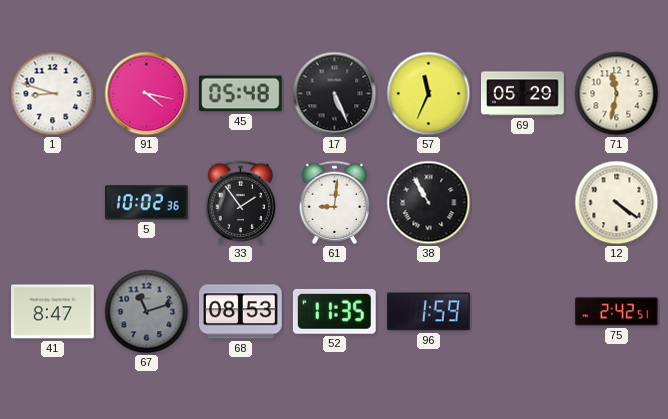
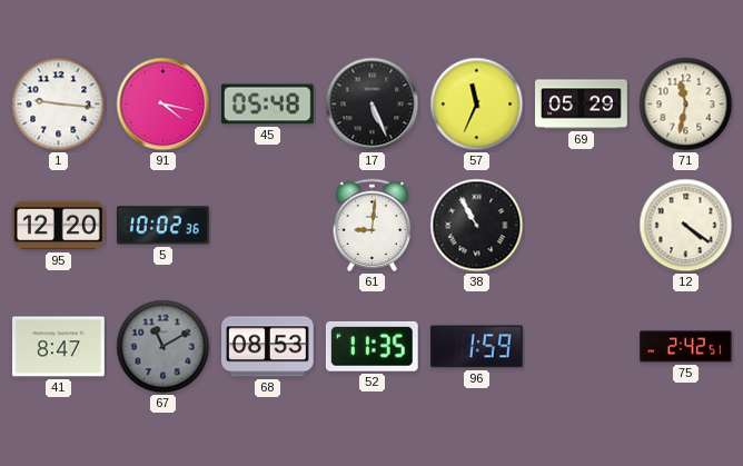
1: 8:48 -> 9:16 (59, 105)
95: none -> 12:20 (59, 226)
33: 1:54 -> none (241, 203)
67: 11:12 -> 11:10 (164, 347)
